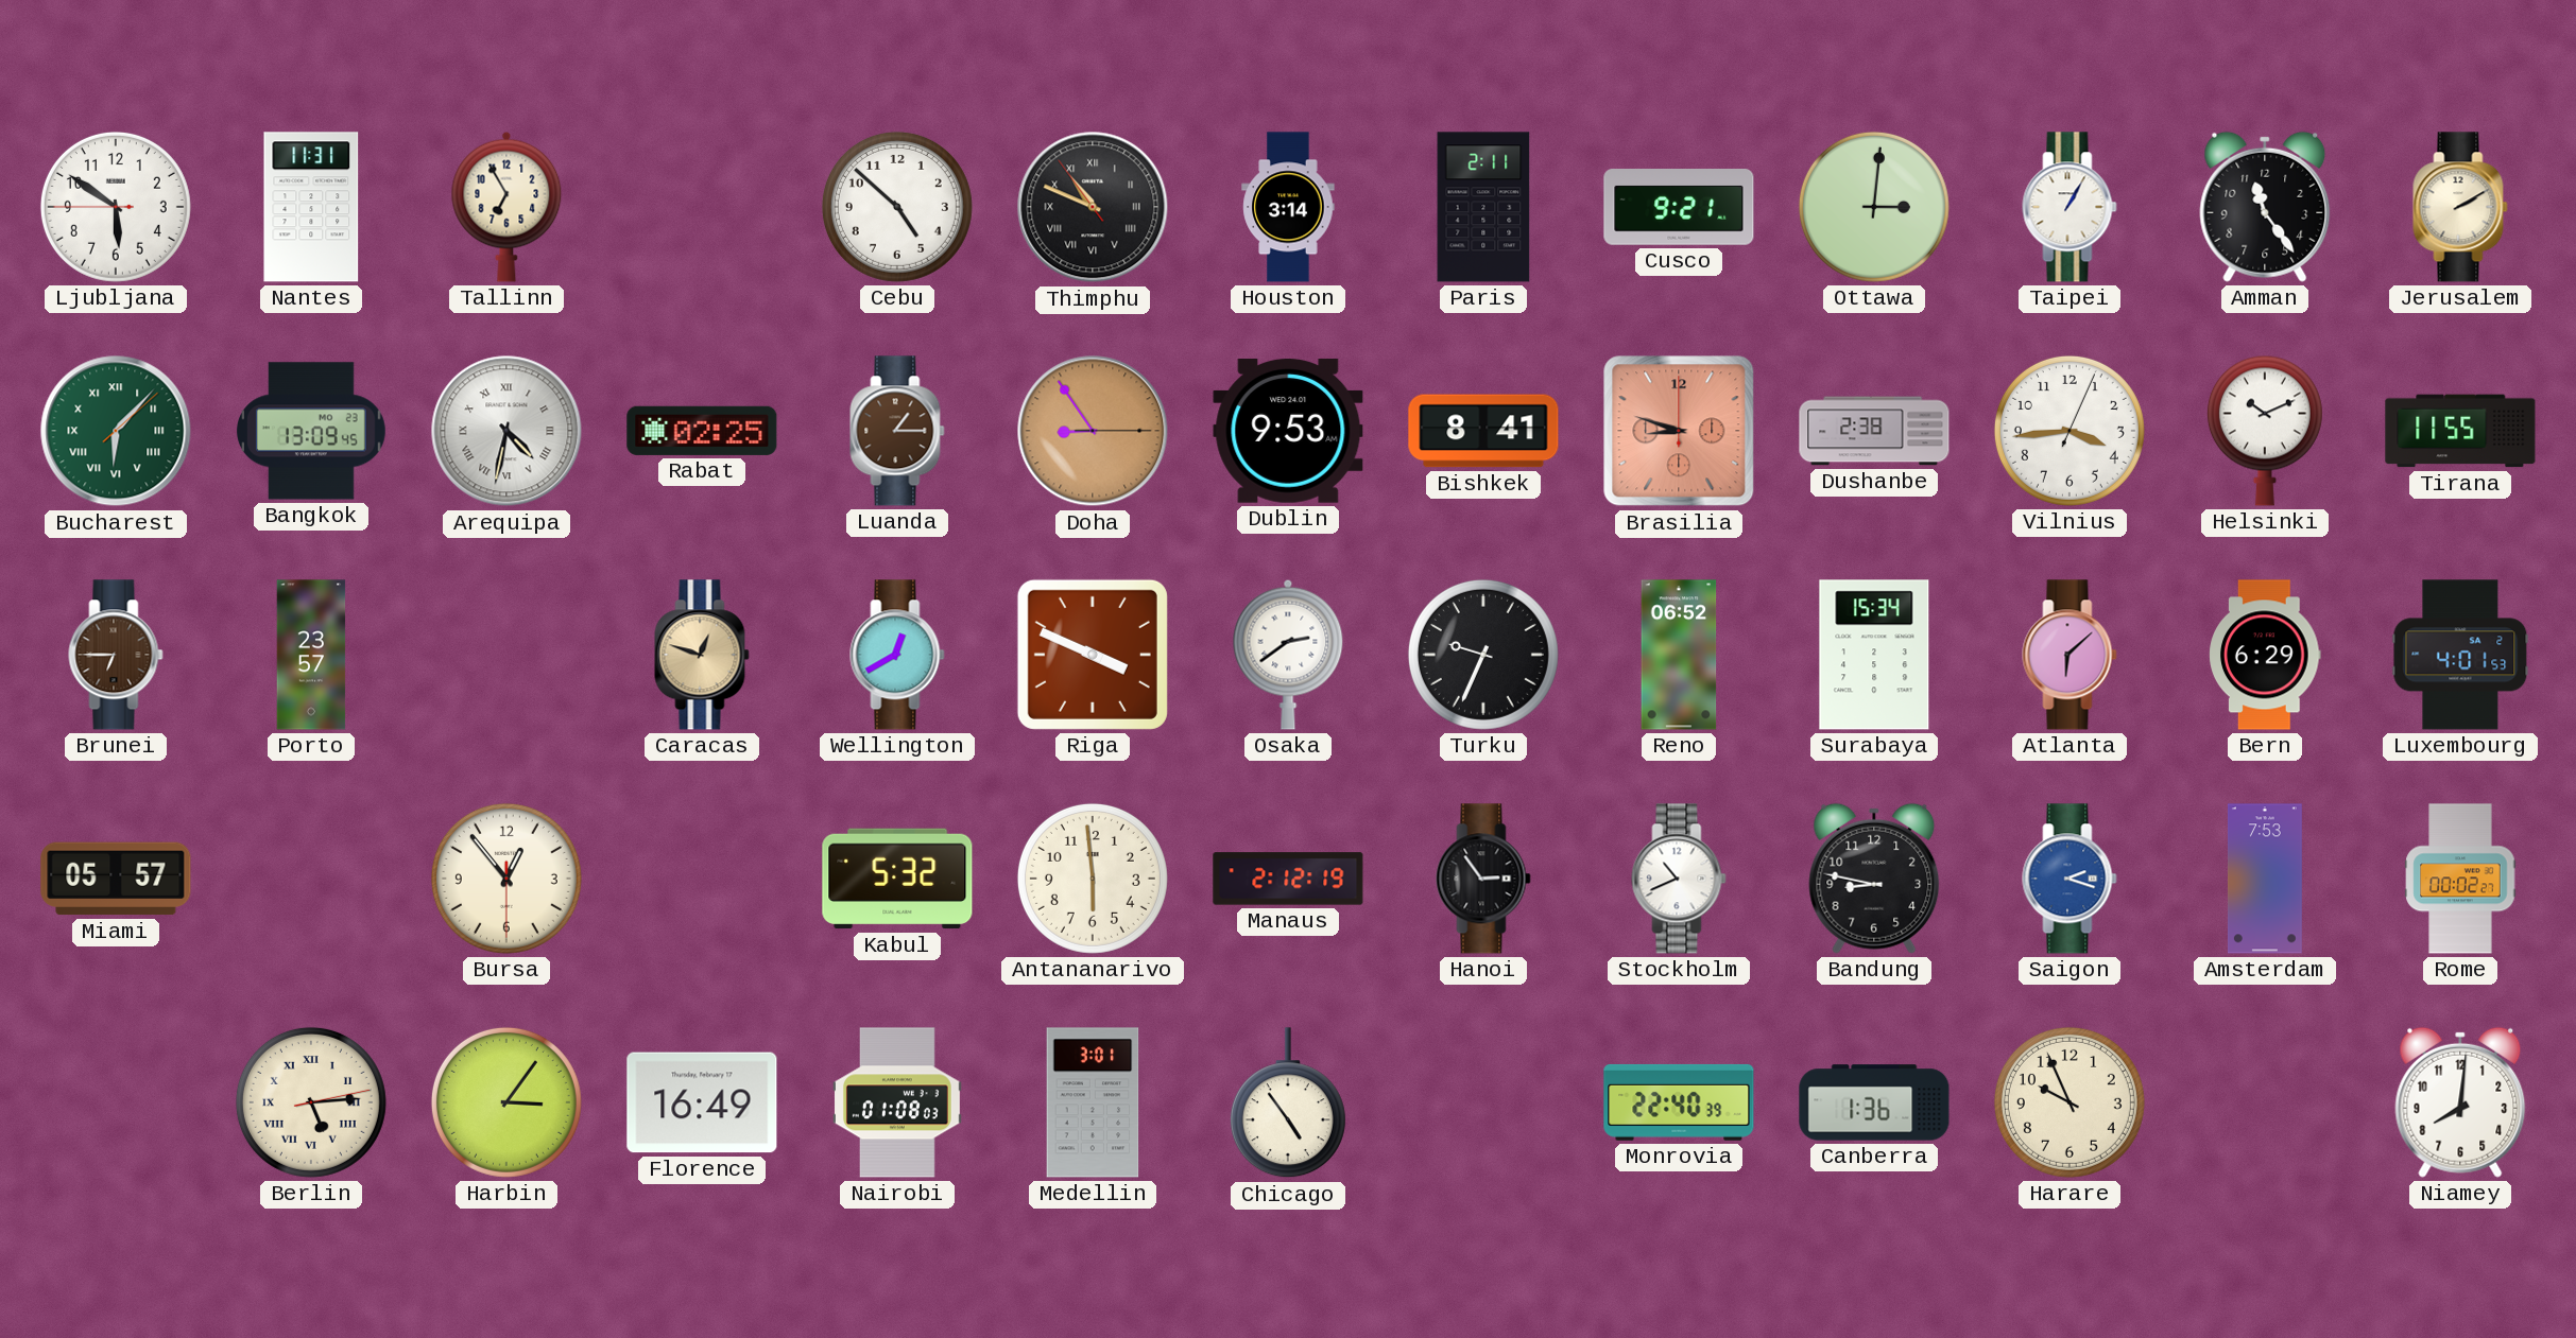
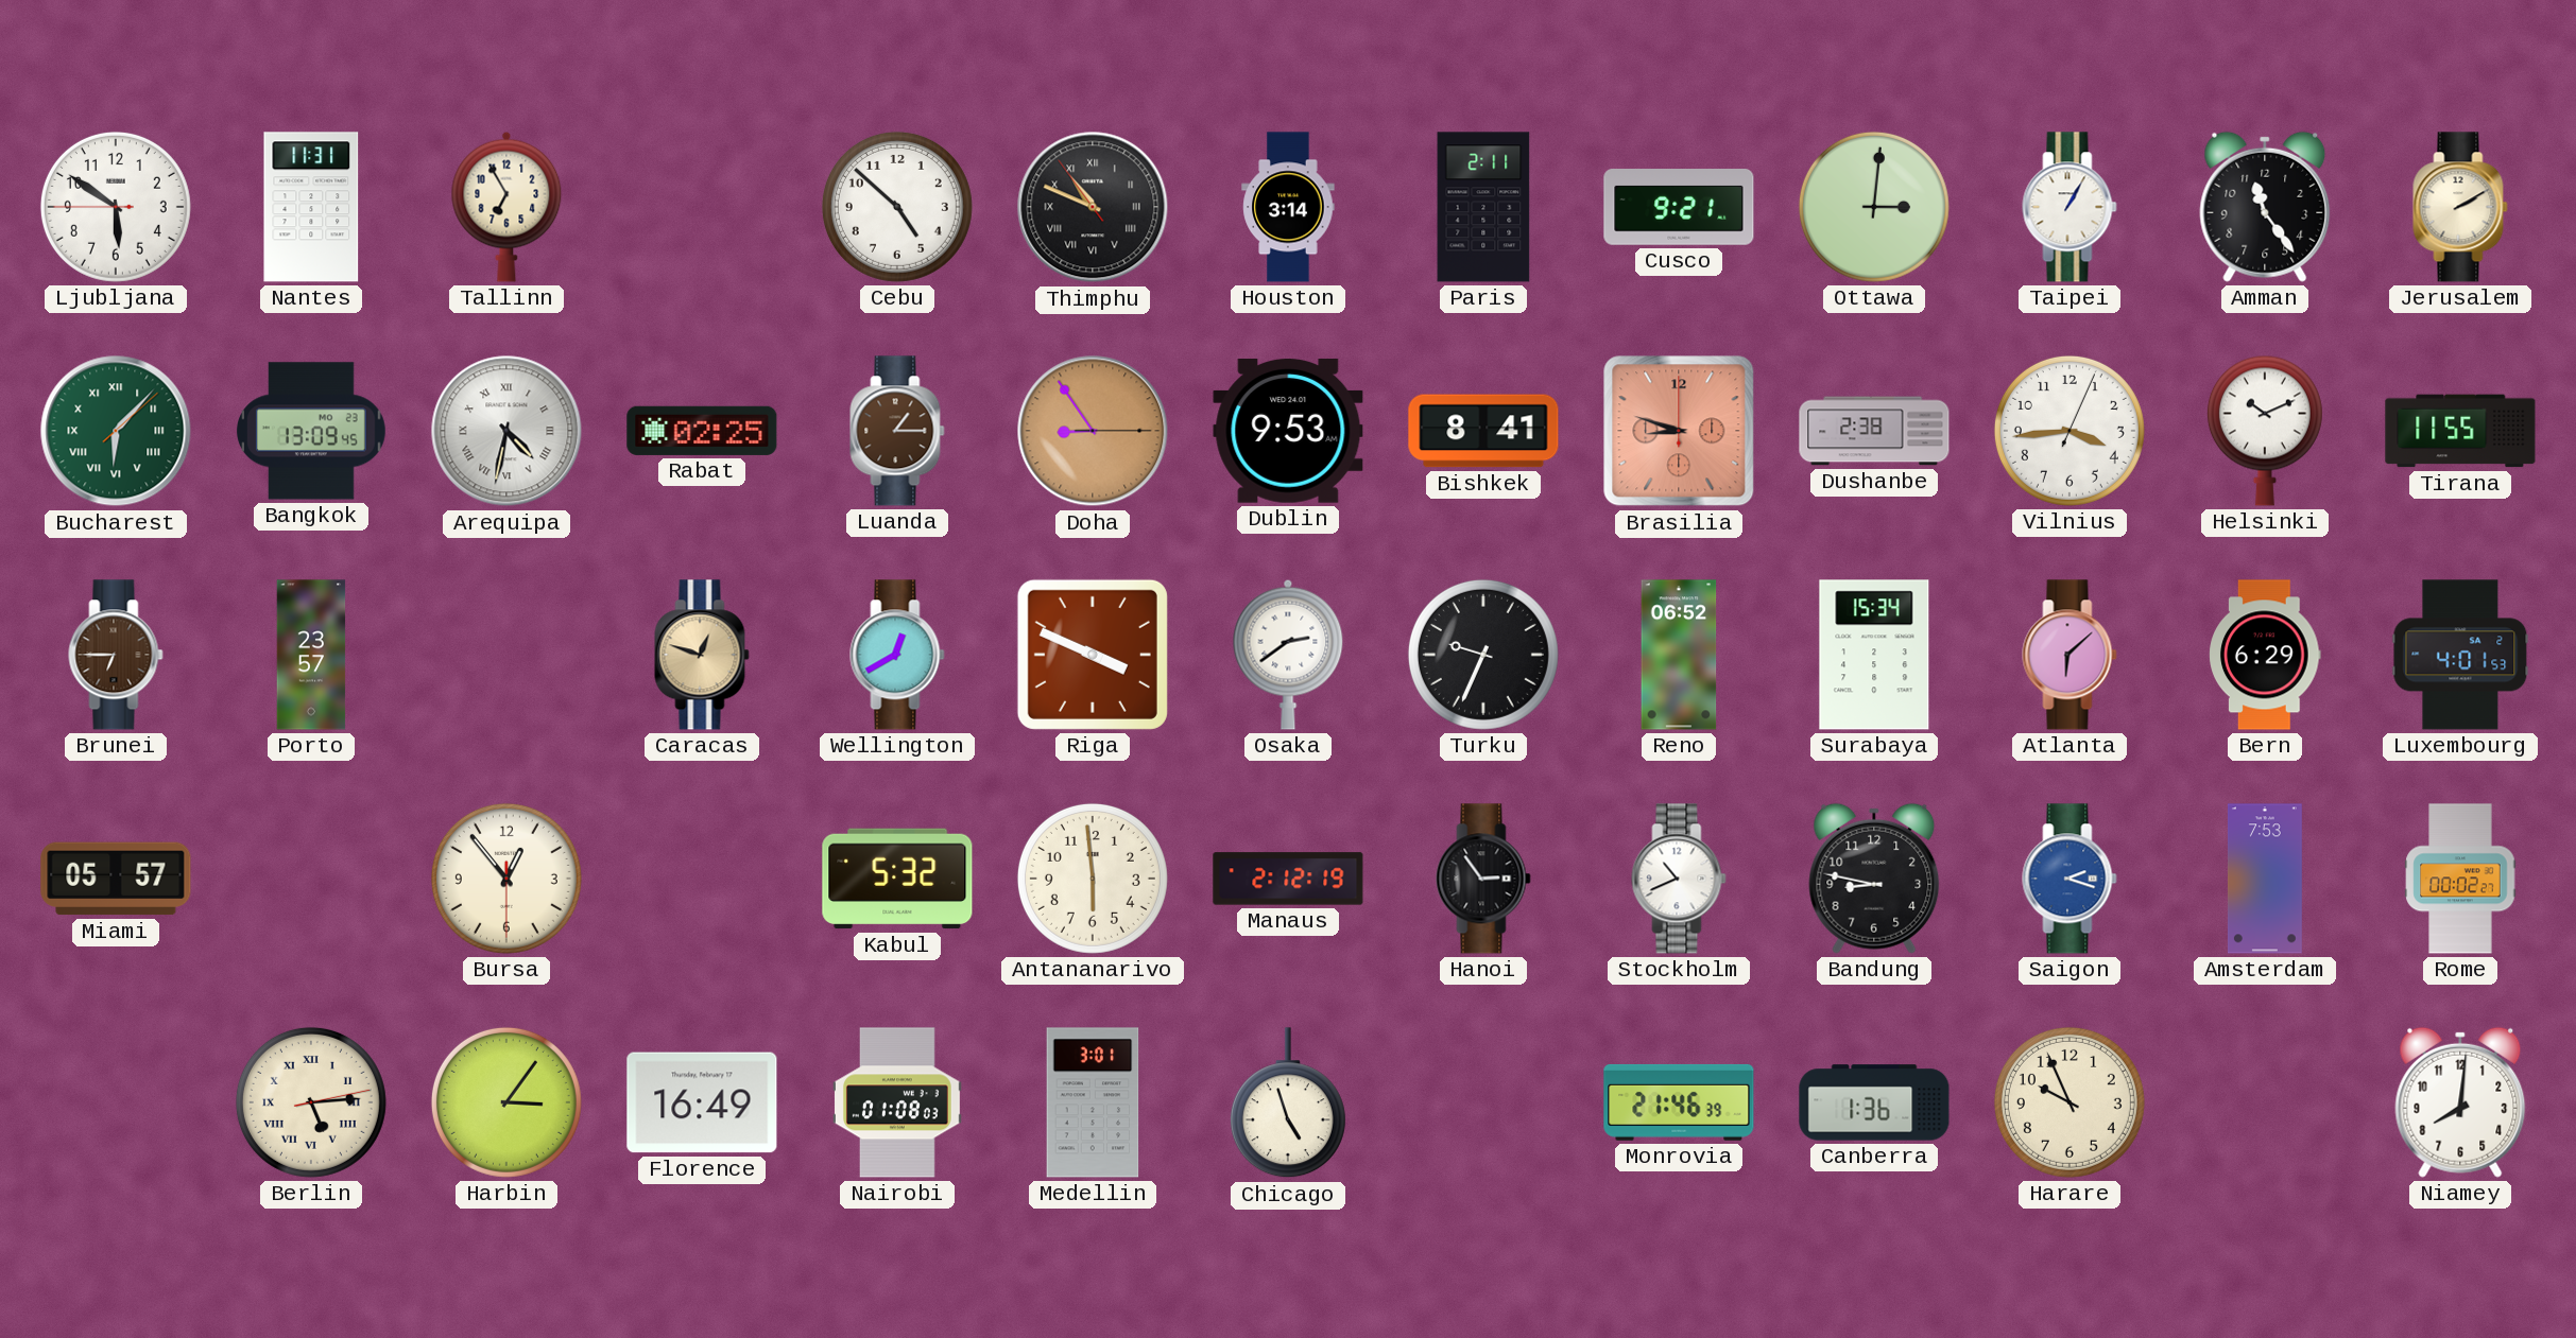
Chicago: 4:54 -> 4:57 (1288, 1104)
Monrovia: 22:40 -> 21:46 (1679, 1102)
